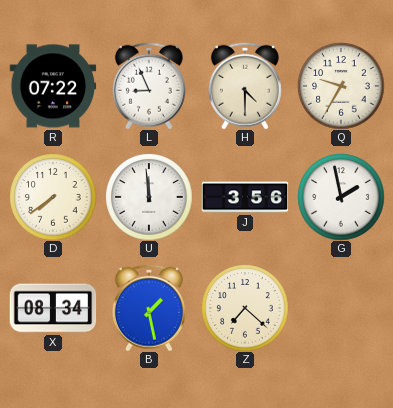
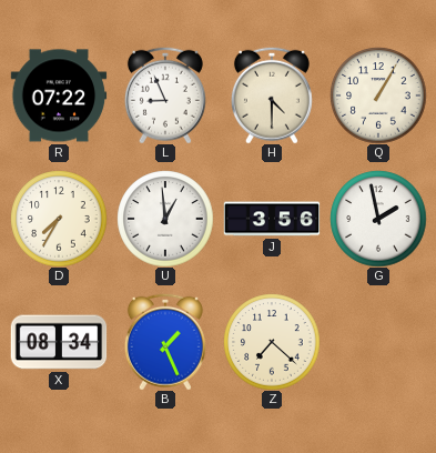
Q: 9:35 -> 1:05 (378, 95)
D: 7:39 -> 7:35 (59, 219)
U: 11:59 -> 12:59 (165, 219)
B: 1:28 -> 1:26 (165, 342)
